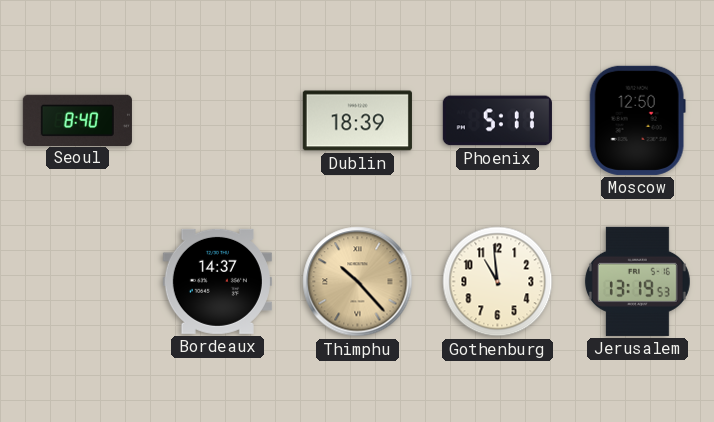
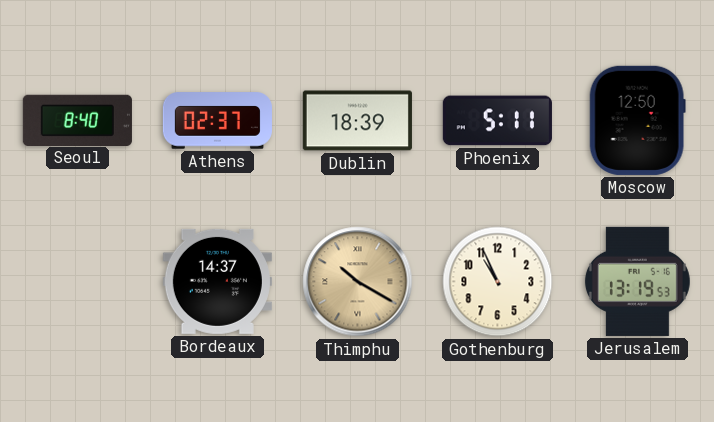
Athens: none -> 02:37 (217, 121)
Thimphu: 10:23 -> 10:20 (358, 282)
Gothenburg: 10:59 -> 10:56 (498, 282)
